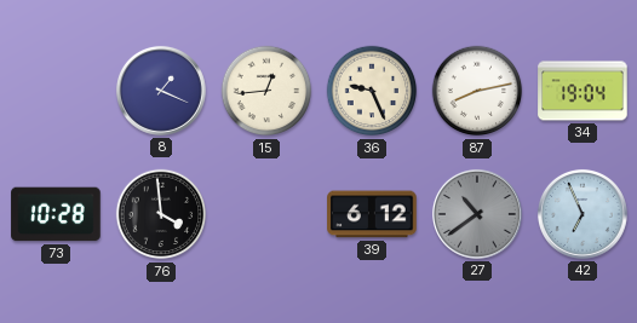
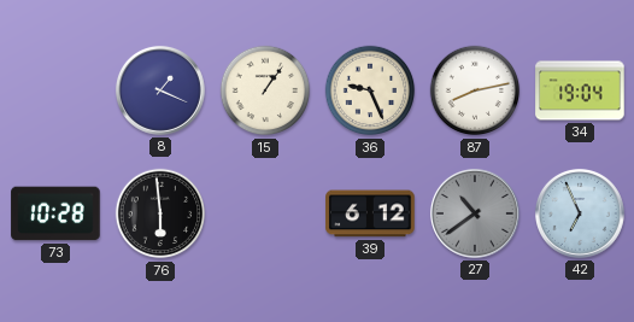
15: 12:44 -> 1:06 (265, 90)
76: 3:59 -> 5:59 (160, 213)
